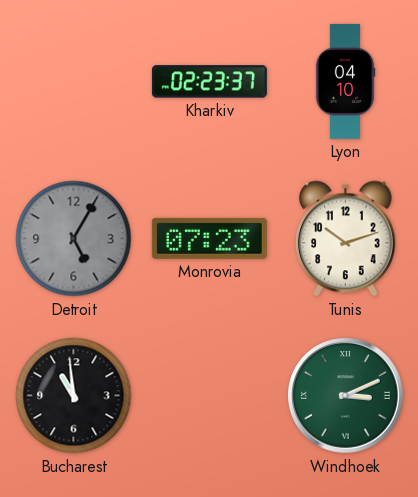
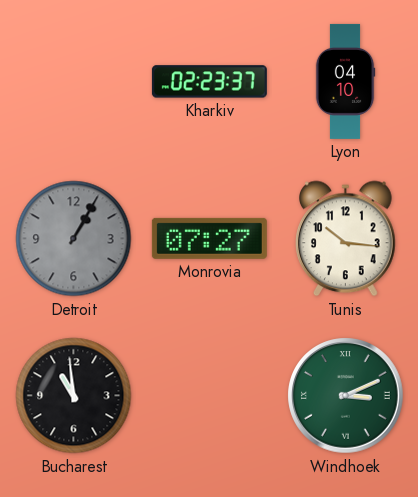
Detroit: 5:05 -> 1:05 (74, 239)
Monrovia: 07:23 -> 07:27 (209, 238)
Tunis: 10:12 -> 10:16 (346, 239)
